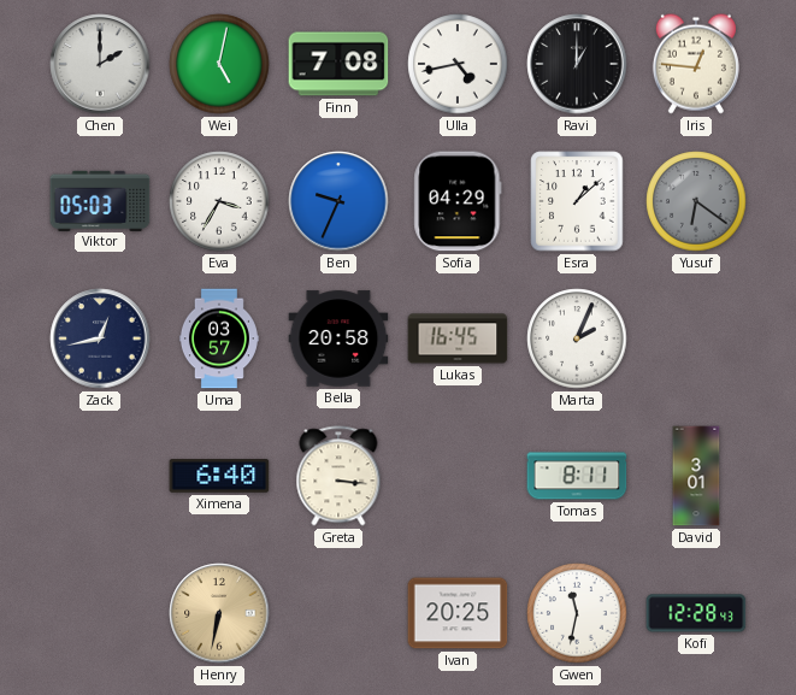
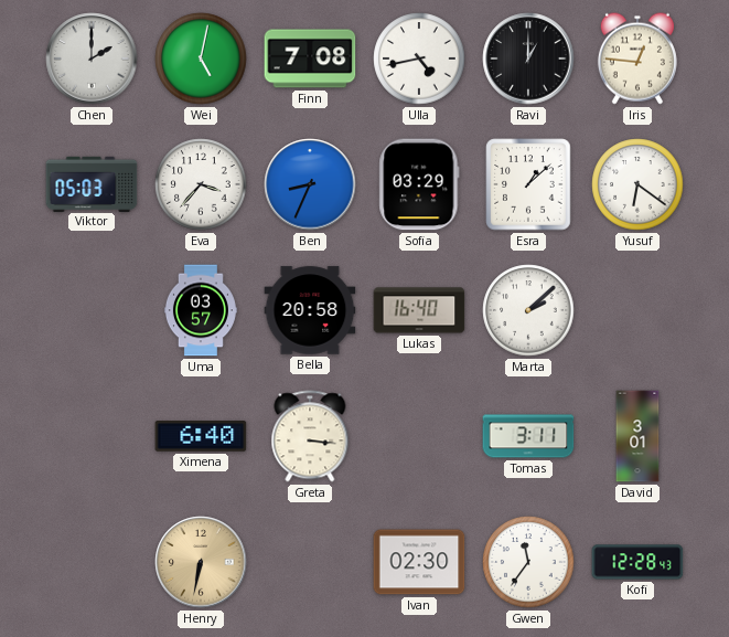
Eva: 3:35 -> 3:37 (201, 184)
Ben: 9:34 -> 8:34 (310, 184)
Sofia: 04:29 -> 03:29 (419, 184)
Yusuf dial: grey -> white (637, 184)
Zack: 12:43 -> none (100, 338)
Lukas: 16:45 -> 16:40 (419, 310)
Marta: 2:04 -> 2:08 (528, 310)
Tomas: 8:11 -> 3:11 (528, 436)
Ivan: 20:25 -> 02:30 (419, 562)
Gwen: 11:32 -> 11:36 (528, 562)
